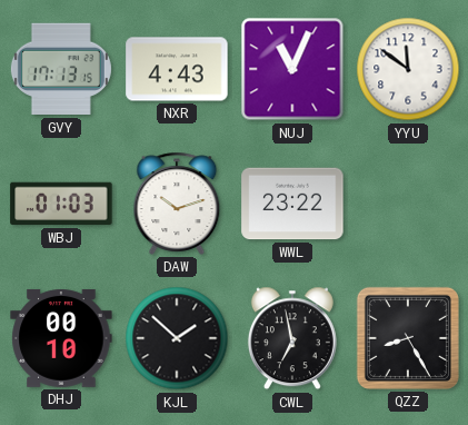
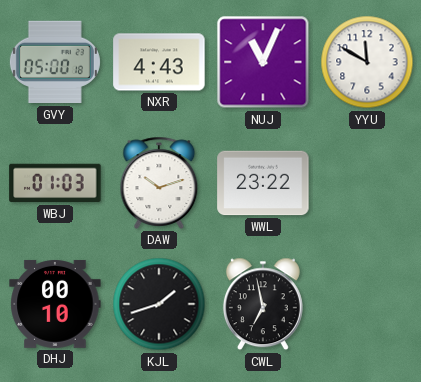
GVY: 17:13 -> 05:00 (55, 62)
YYU: 11:51 -> 11:50 (367, 62)
KJL: 1:52 -> 1:42 (159, 304)
QZZ: 8:25 -> none (408, 338)
